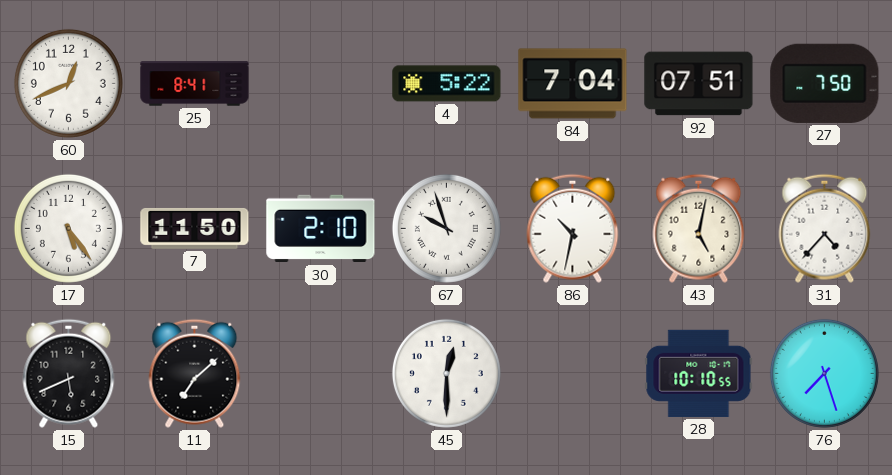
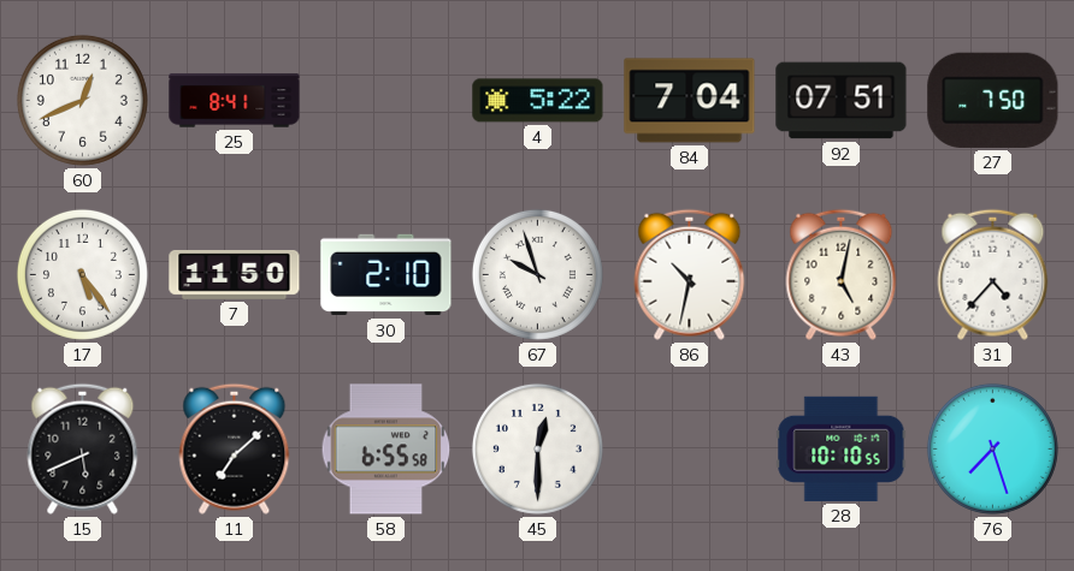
58: none -> 6:55 (386, 450)
